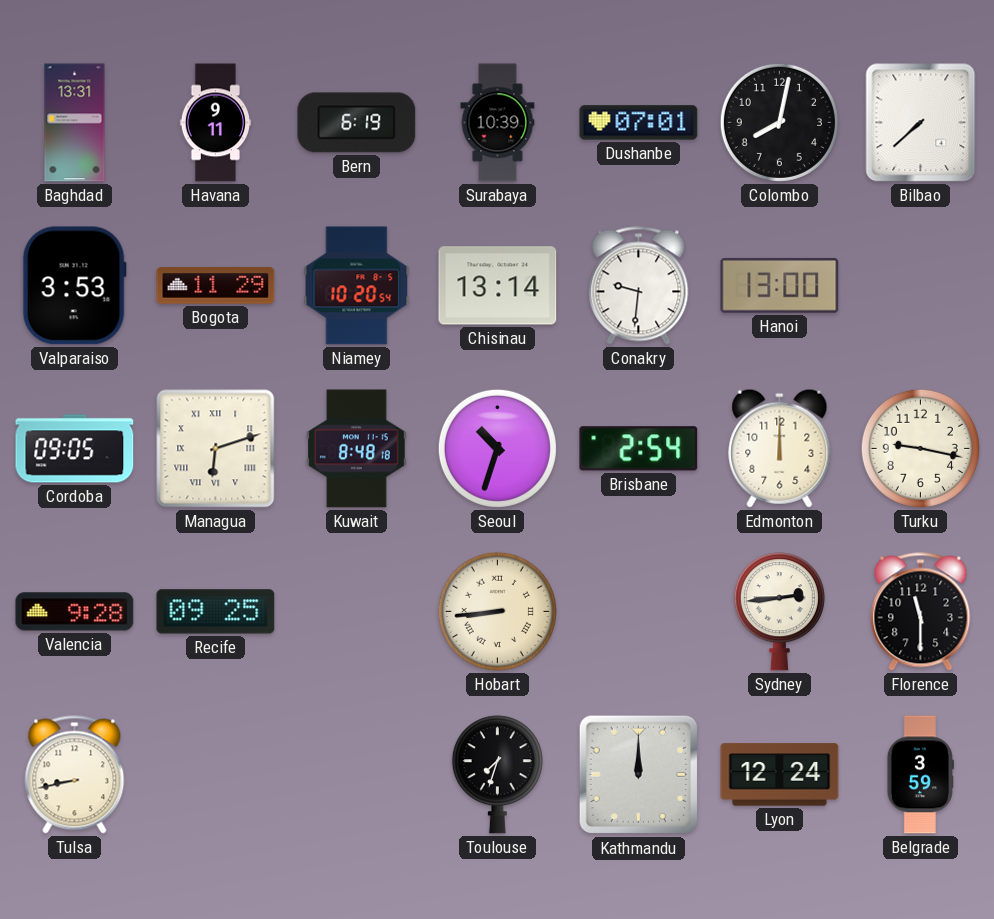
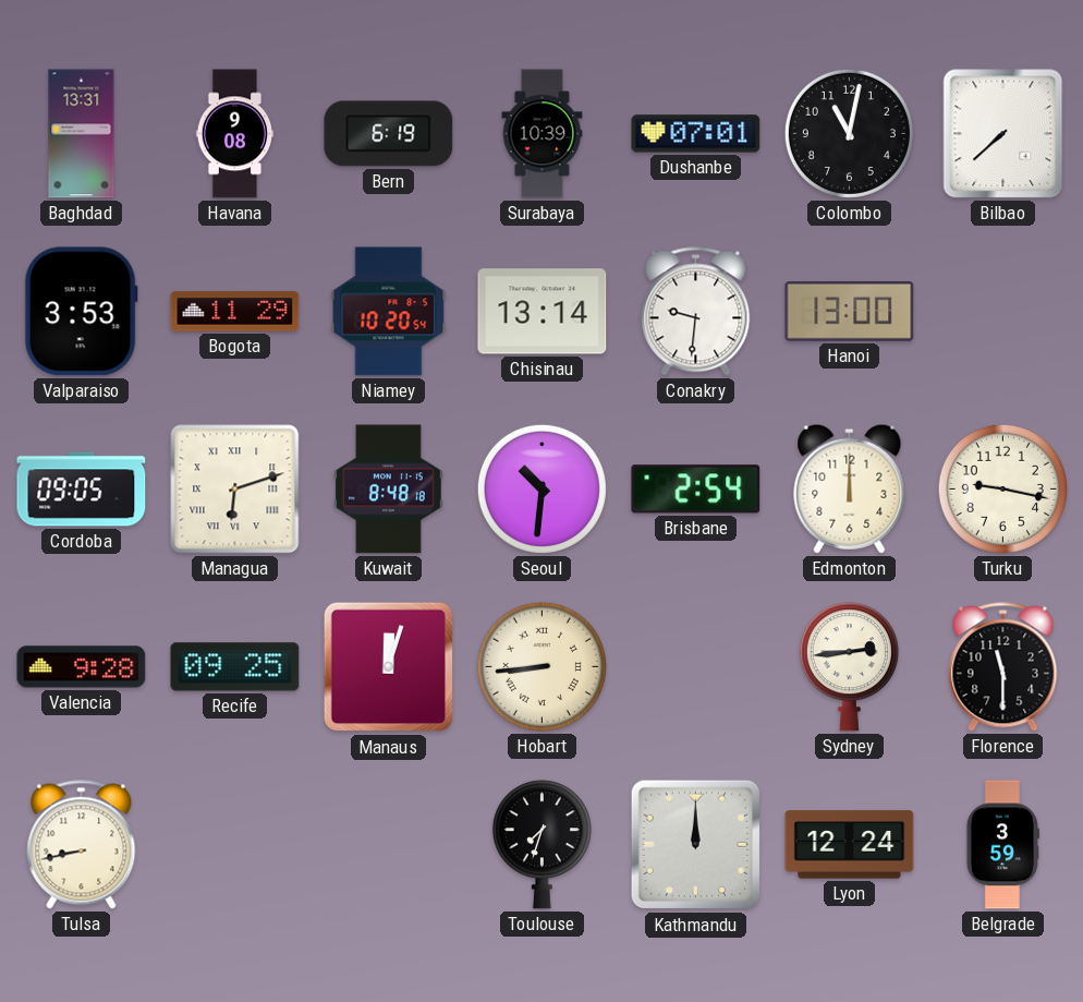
Havana: 9:11 -> 9:08 (234, 134)
Colombo: 8:02 -> 11:02 (849, 133)
Seoul: 10:33 -> 10:31 (541, 488)
Manaus: none -> 12:03 (389, 667)
